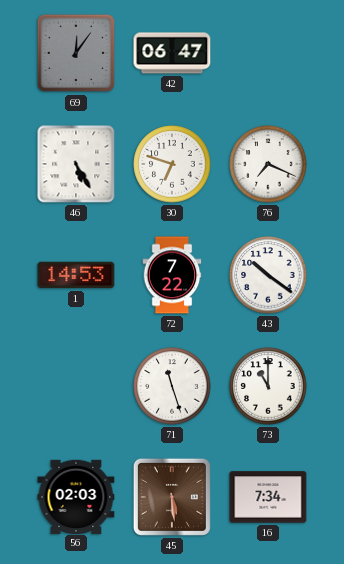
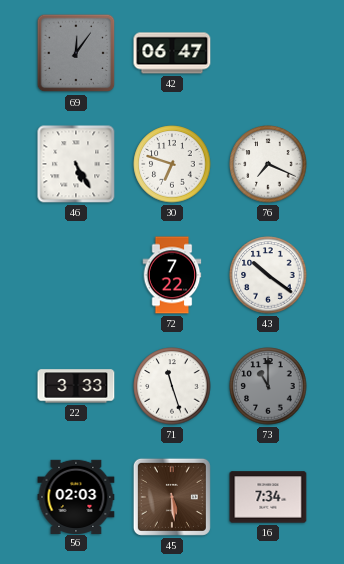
1: 14:53 -> none (76, 275)
22: none -> 3:33 (76, 386)
73 dial: white -> grey (268, 386)
